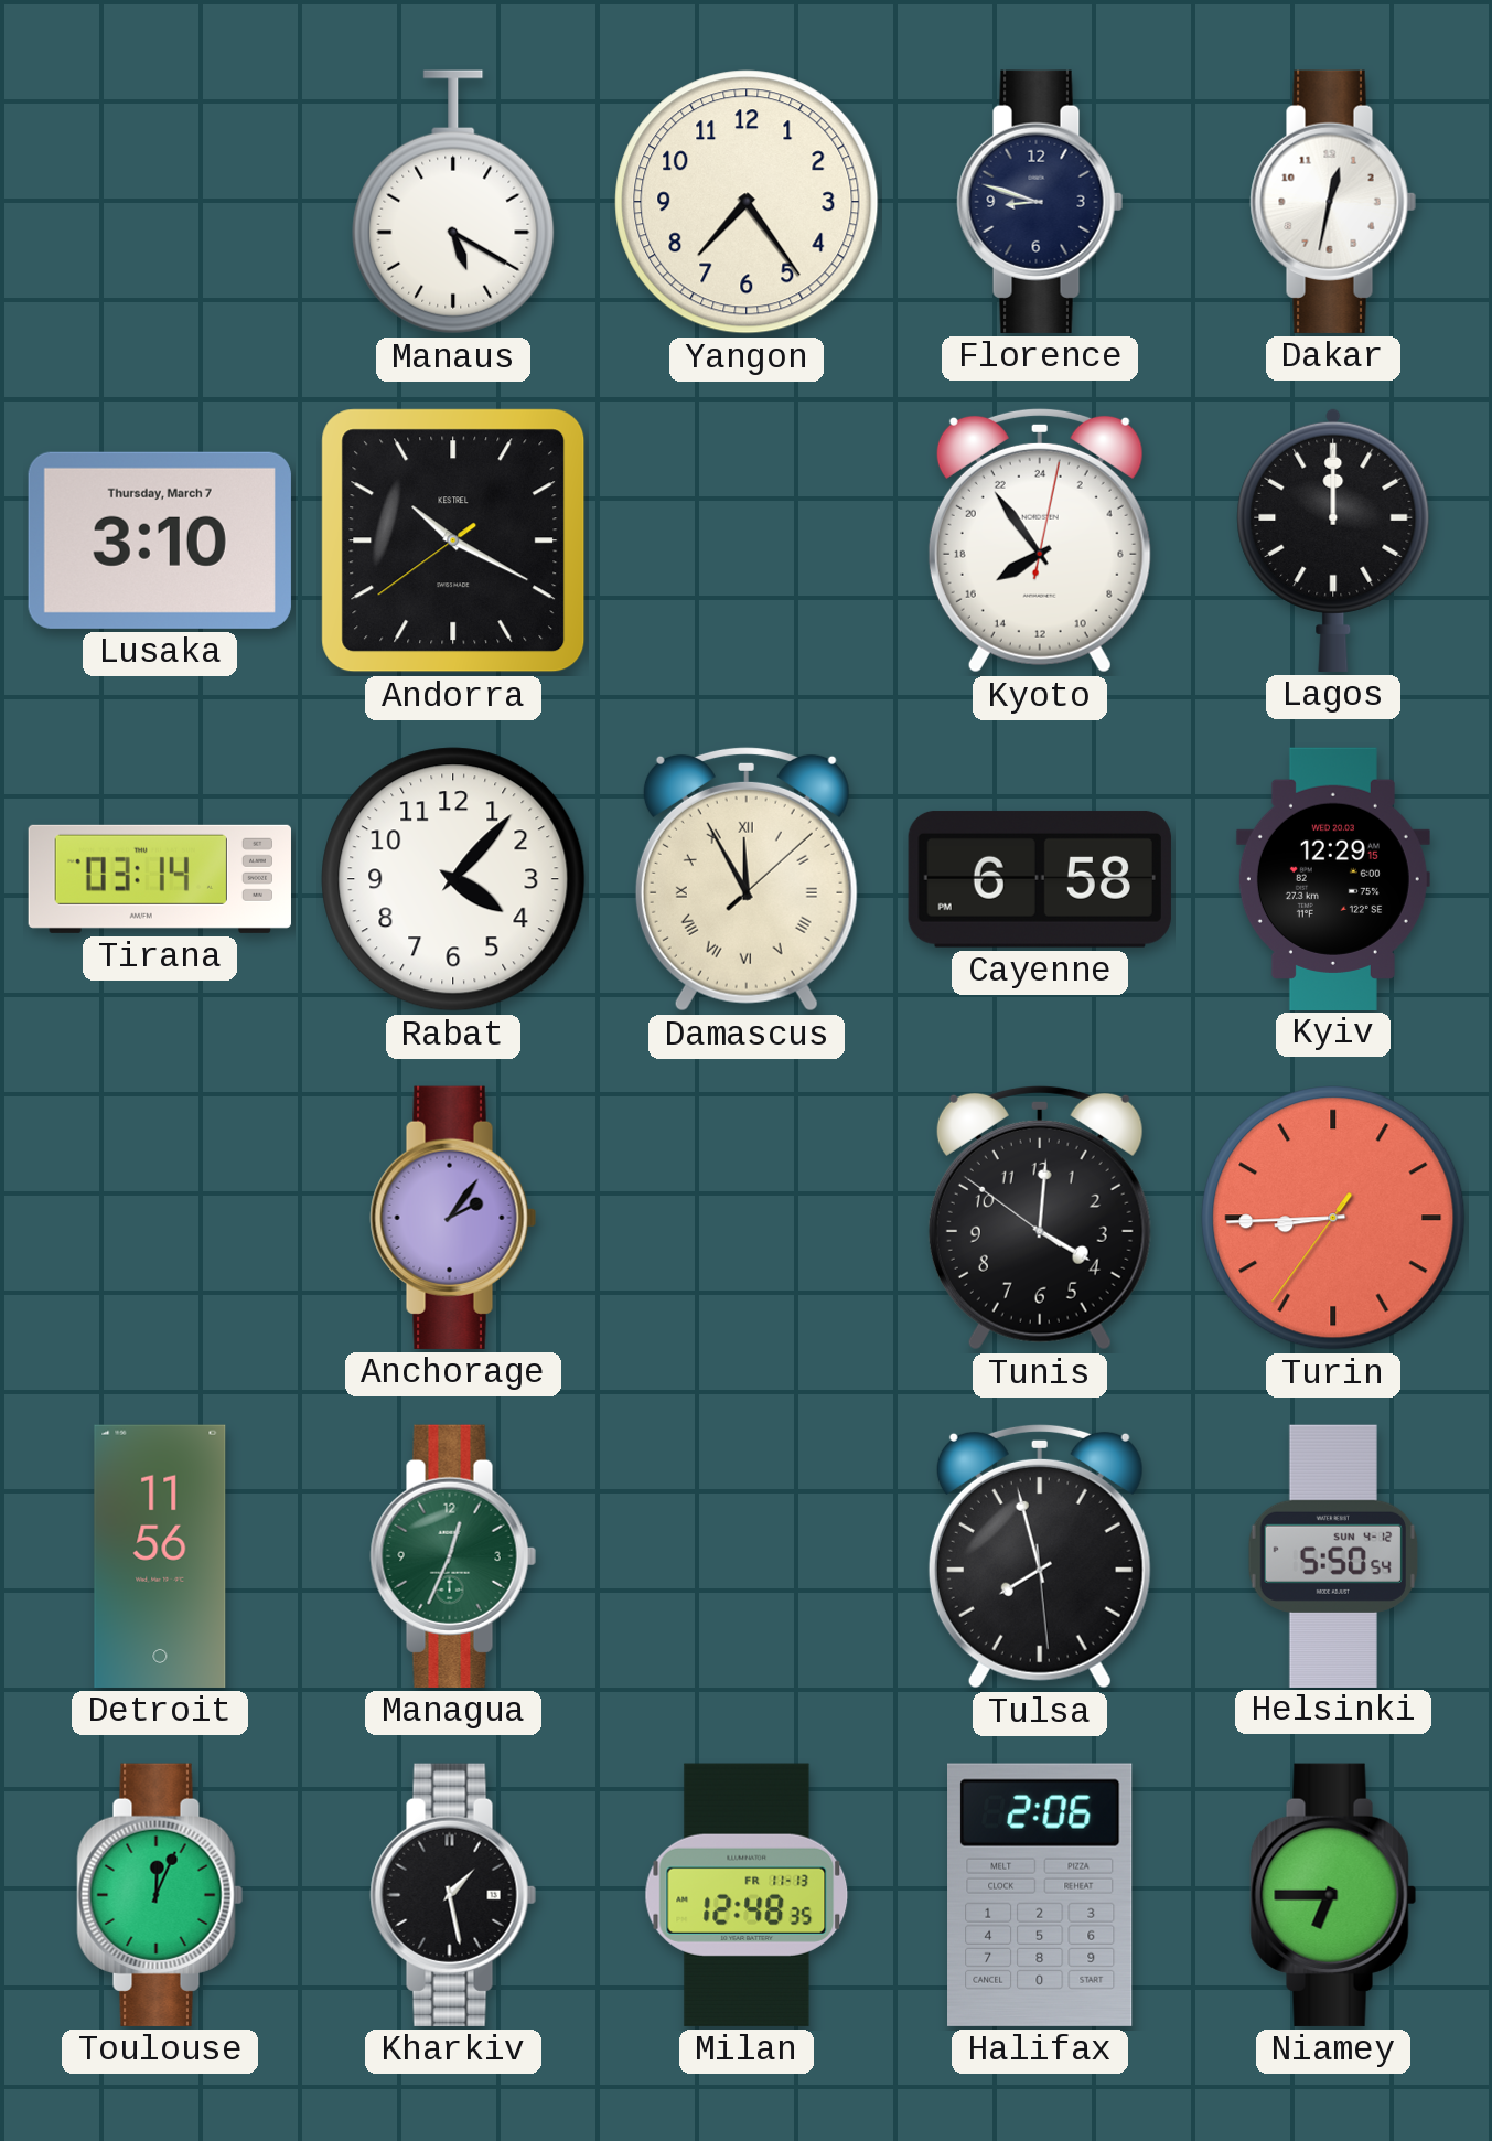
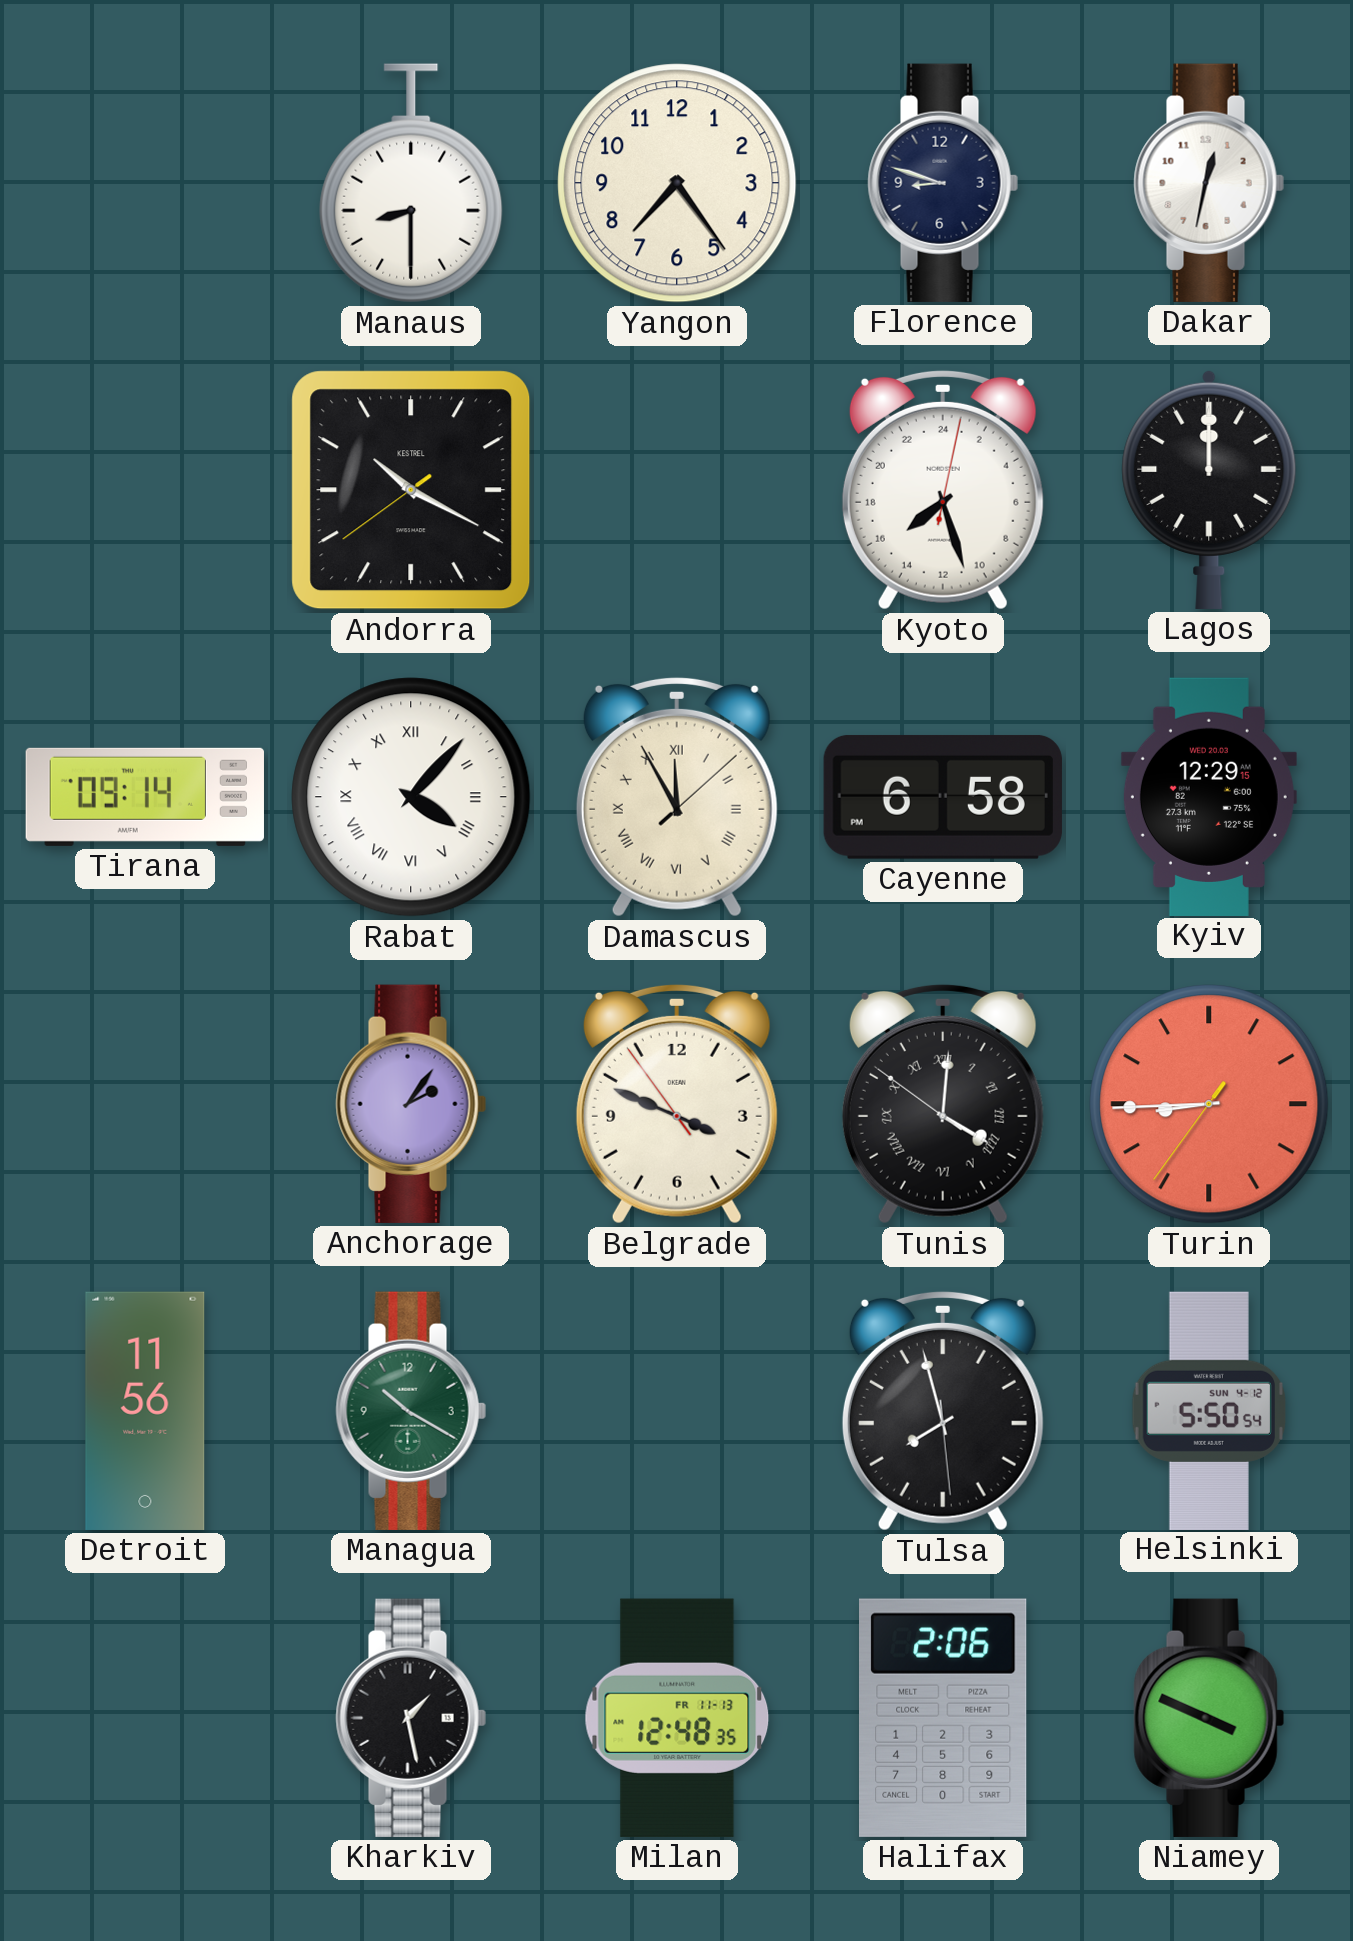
Manaus: 5:20 -> 8:30 (411, 183)
Lusaka: 3:10 -> none (160, 540)
Kyoto: 15:54 -> 15:27 (943, 490)
Tirana: 03:14 -> 09:14 (144, 797)
Rabat numerals: Arabic -> Roman (411, 797)
Belgrade: none -> 3:48 (677, 1104)
Tunis numerals: Arabic -> Roman (943, 1104)
Managua: 12:34 -> 10:20 (411, 1411)
Toulouse: 12:04 -> none (160, 1895)
Niamey: 6:45 -> 3:49 (1209, 1718)
